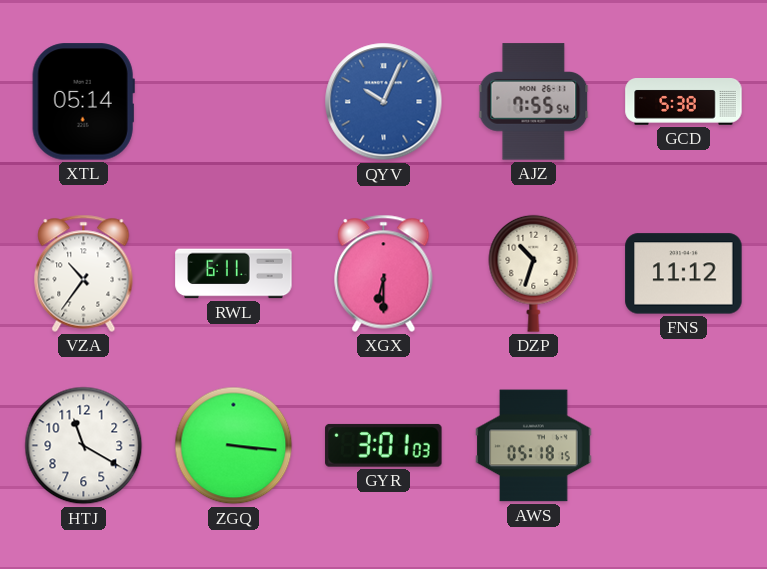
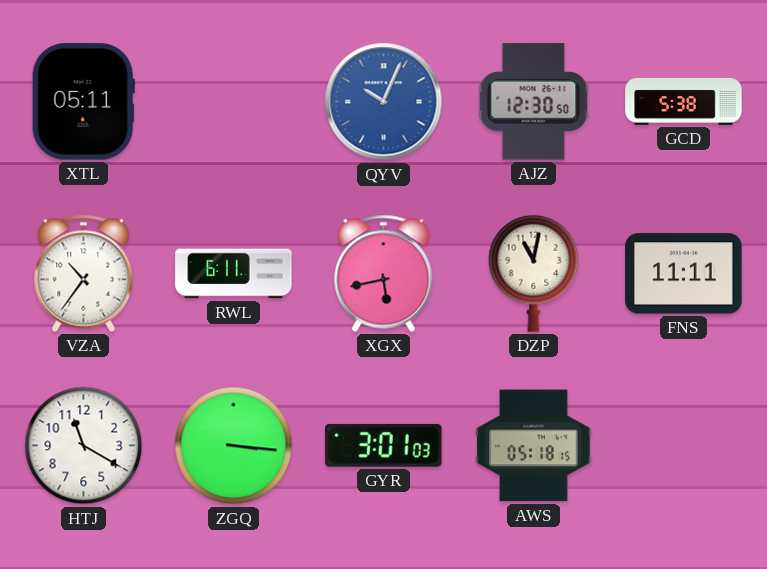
XTL: 05:14 -> 05:11 (83, 102)
AJZ: 7:55 -> 12:30 (534, 102)
XGX: 6:30 -> 5:43 (384, 273)
DZP: 10:33 -> 11:02 (534, 273)
FNS: 11:12 -> 11:11 (684, 274)
